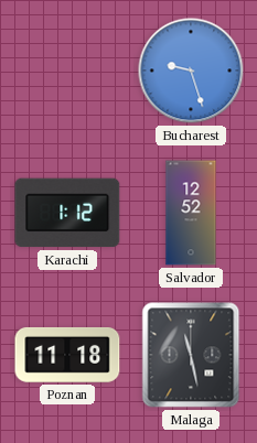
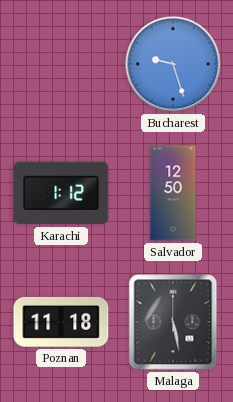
Salvador: 12:52 -> 12:50 (173, 193)
Malaga: 11:28 -> 5:28 (173, 322)
